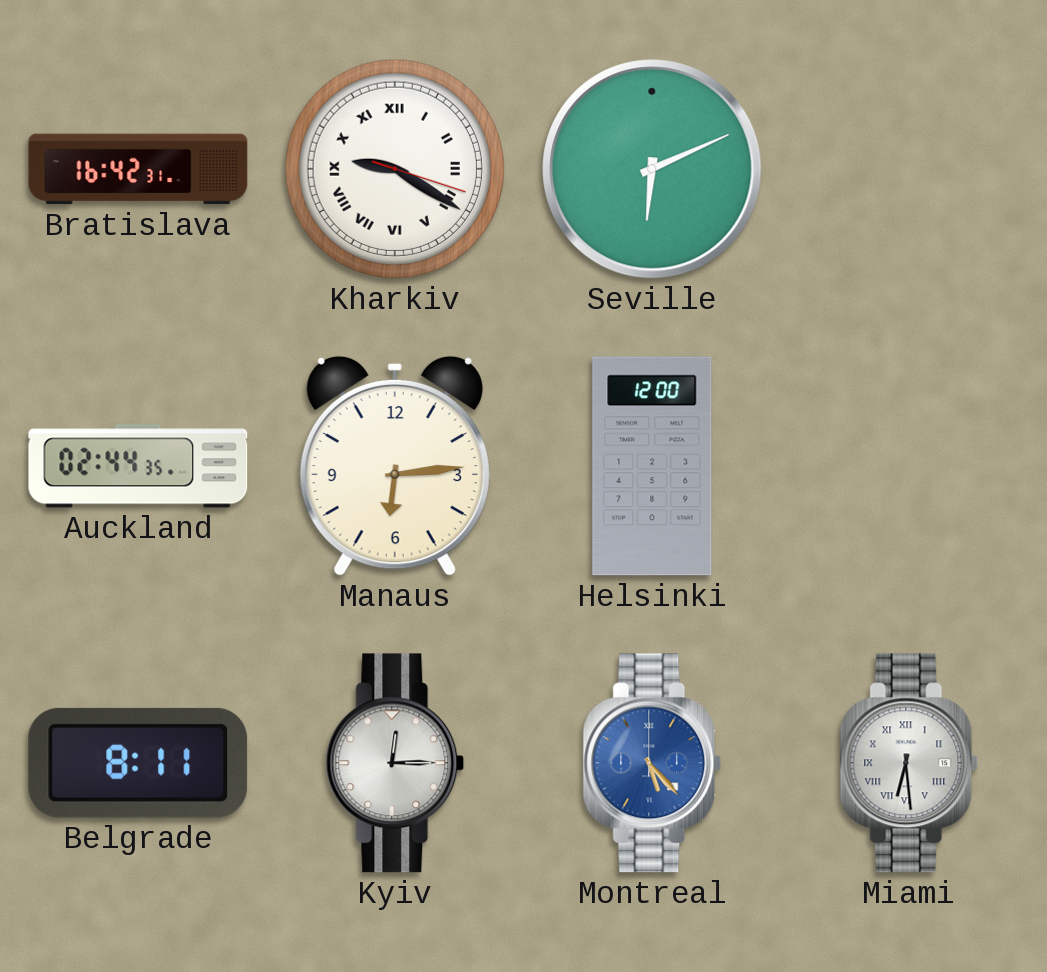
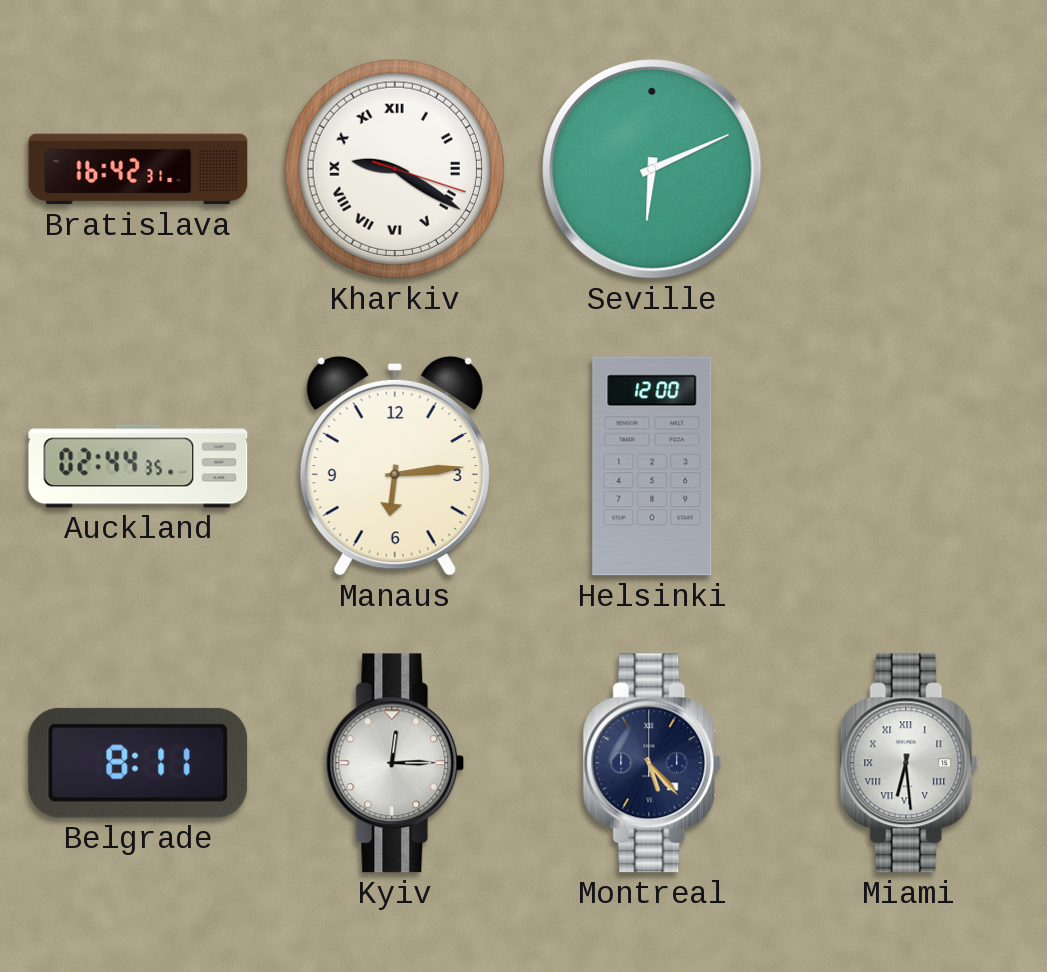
Montreal dial: blue -> navy (652, 763)
